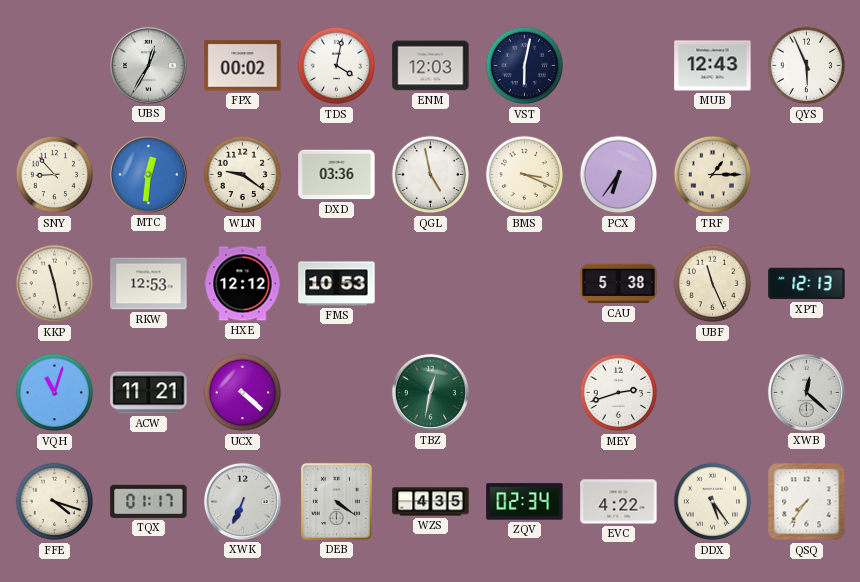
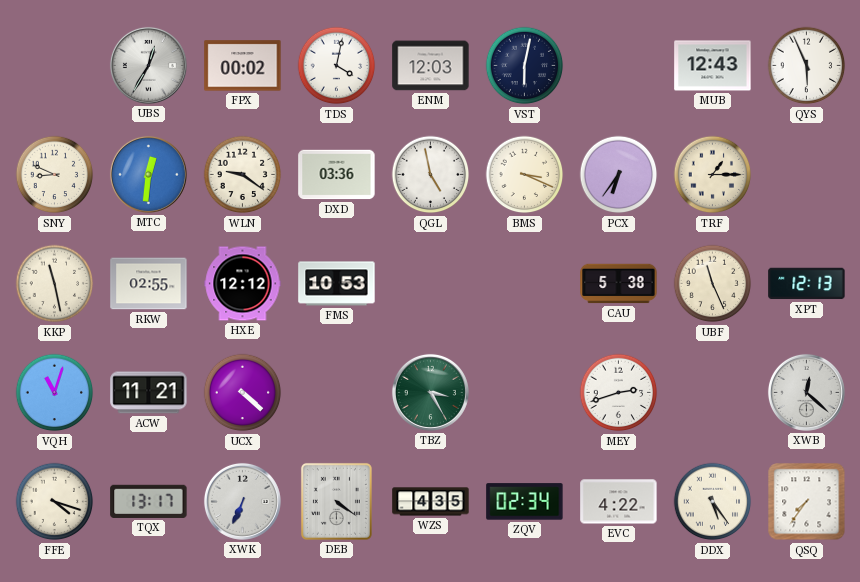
SNY: 8:53 -> 8:49 (55, 175)
RKW: 12:53 -> 02:55 (149, 284)
TBZ: 12:32 -> 3:25 (430, 392)
TQX: 01:17 -> 13:17 (149, 501)
